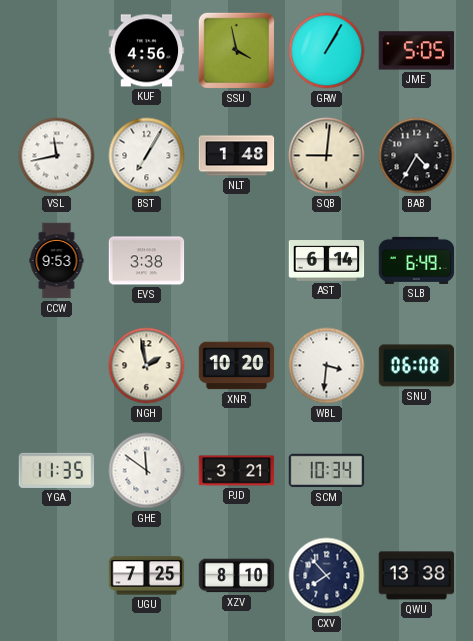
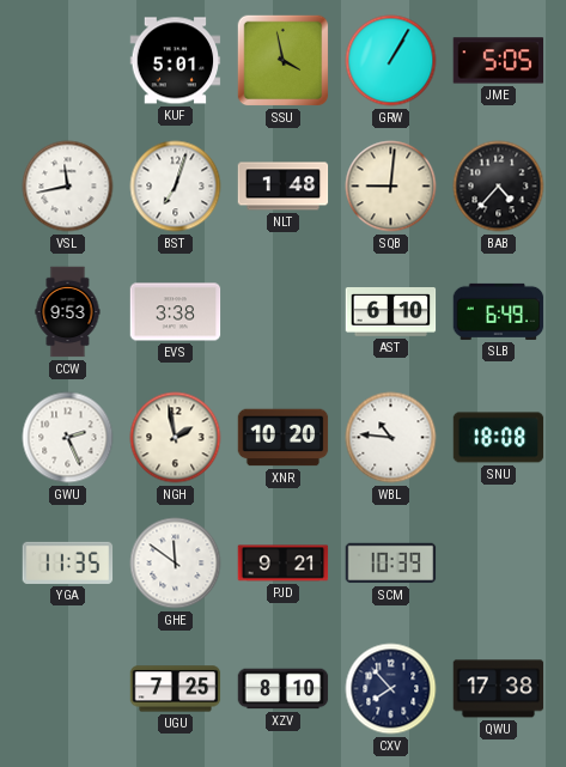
KUF: 4:56 -> 5:01 (176, 61)
BST: 7:05 -> 7:03 (176, 187)
BAB: 4:35 -> 4:37 (499, 187)
AST: 6:14 -> 6:10 (391, 312)
GWU: none -> 2:26 (68, 438)
WBL: 3:31 -> 10:46 (391, 438)
SNU: 06:08 -> 18:08 (499, 438)
PJD: 3:21 -> 9:21 (284, 564)
SCM: 10:34 -> 10:39 (391, 564)
QWU: 13:38 -> 17:38 (499, 689)
